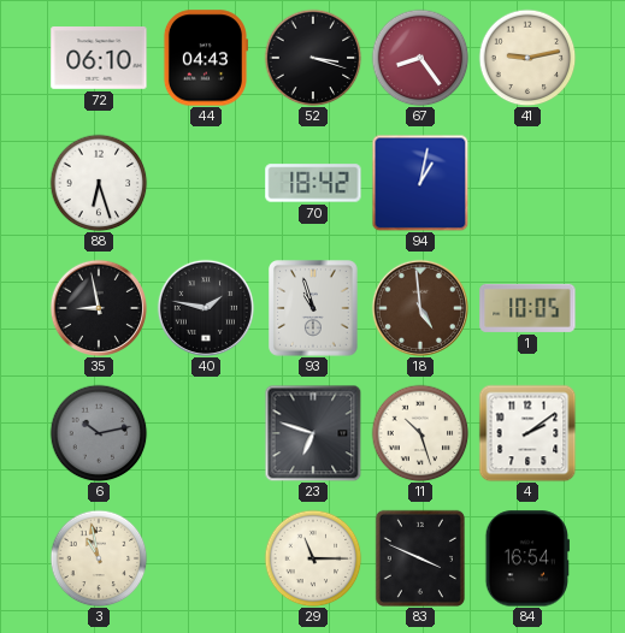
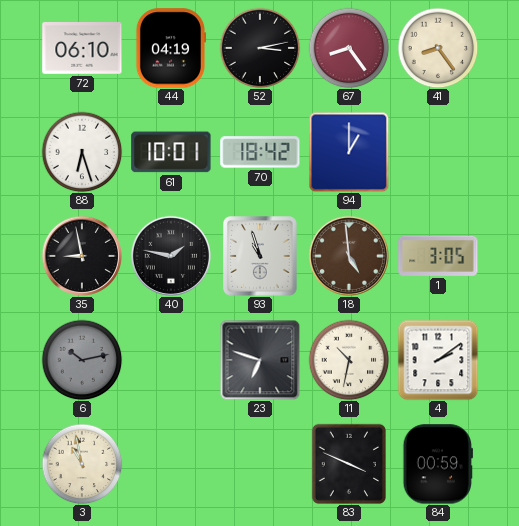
44: 04:43 -> 04:19 (170, 48)
52: 3:18 -> 3:13 (260, 48)
41: 9:13 -> 8:24 (438, 48)
61: none -> 10:01 (171, 152)
94: 1:02 -> 1:00 (349, 152)
1: 10:05 -> 3:05 (438, 256)
11: 10:27 -> 10:32 (349, 360)
29: 11:15 -> none (313, 558)
84: 16:54 -> 00:59 (438, 464)
